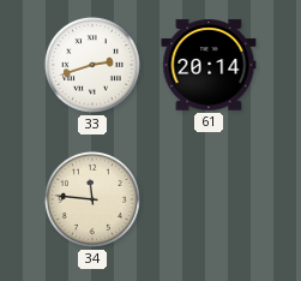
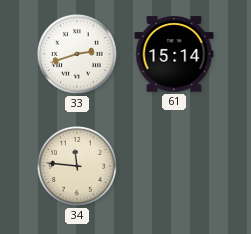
61: 20:14 -> 15:14 (174, 54)
